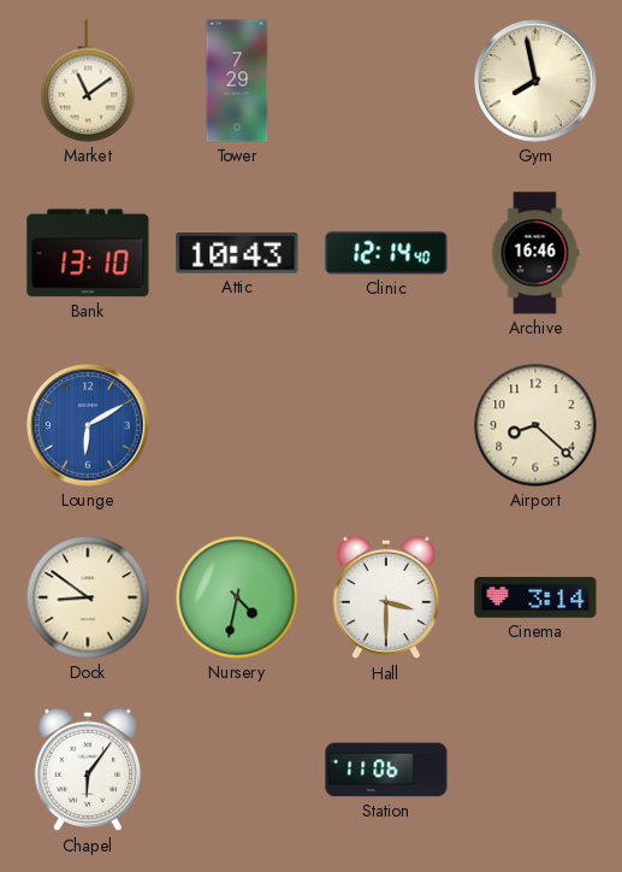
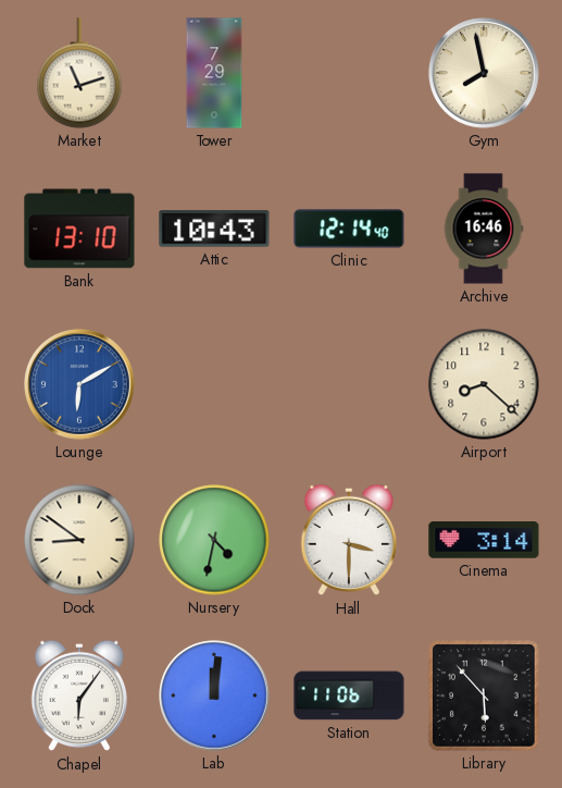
Market: 11:09 -> 11:12 (79, 73)
Lab: none -> 12:01 (214, 695)
Library: none -> 5:53 (484, 695)
